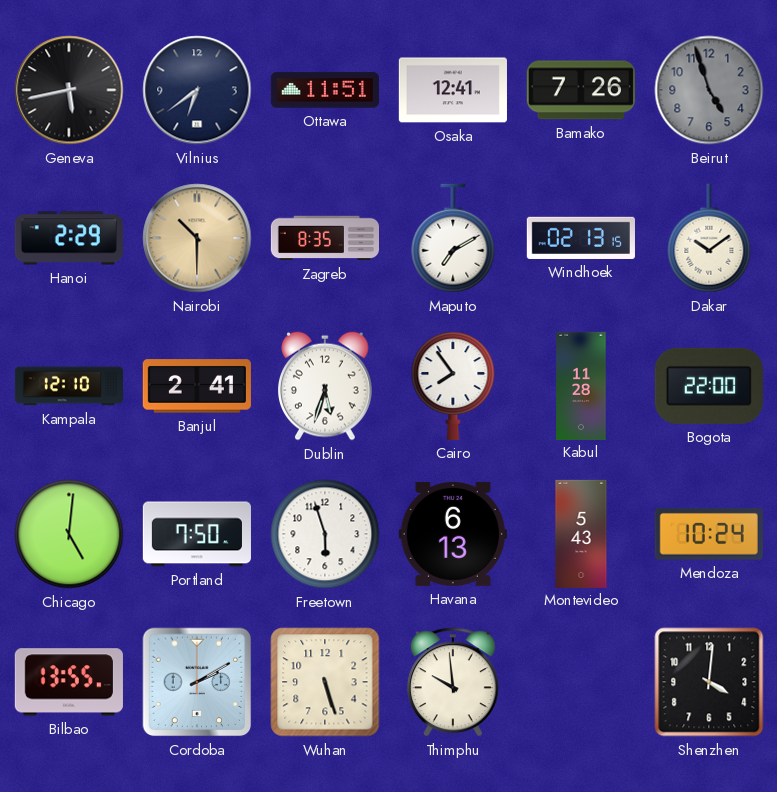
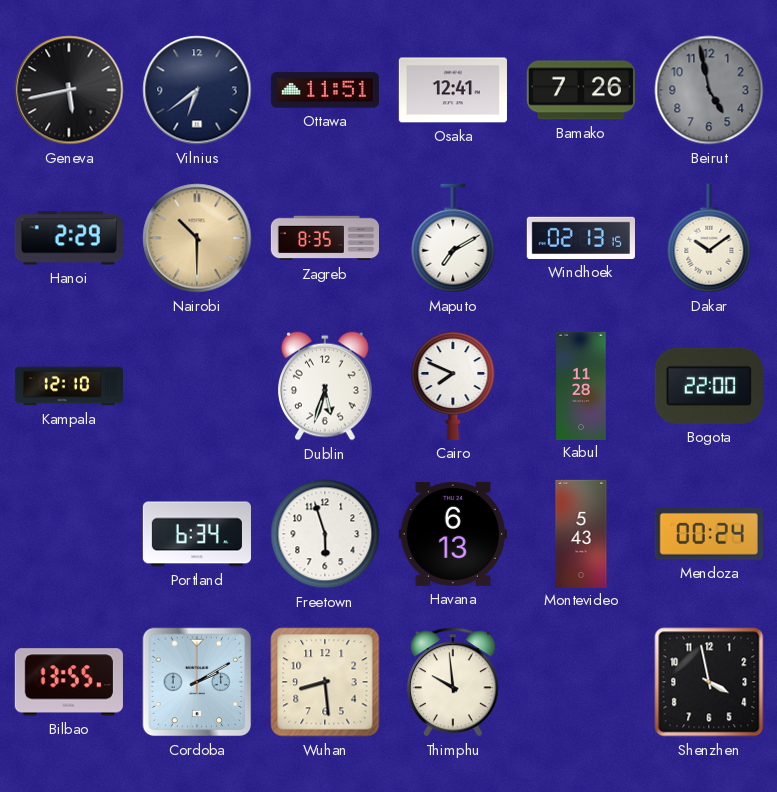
Beirut: 4:57 -> 4:58 (709, 90)
Banjul: 2:41 -> none (197, 386)
Cairo: 7:54 -> 7:49 (453, 386)
Chicago: 5:01 -> none (69, 534)
Portland: 7:50 -> 6:34 (197, 534)
Mendoza: 10:24 -> 00:24 (709, 534)
Wuhan: 5:27 -> 8:29 (325, 682)
Shenzhen: 4:01 -> 3:58 (709, 682)
